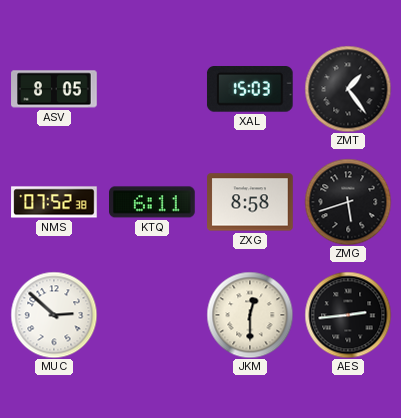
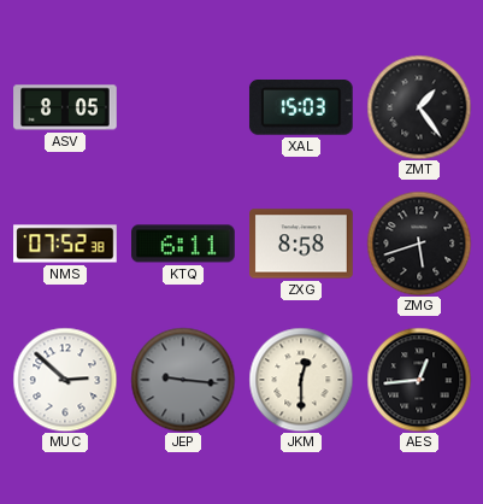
JEP: none -> 9:16 (183, 380)
AES: 2:44 -> 12:44 (419, 380)
